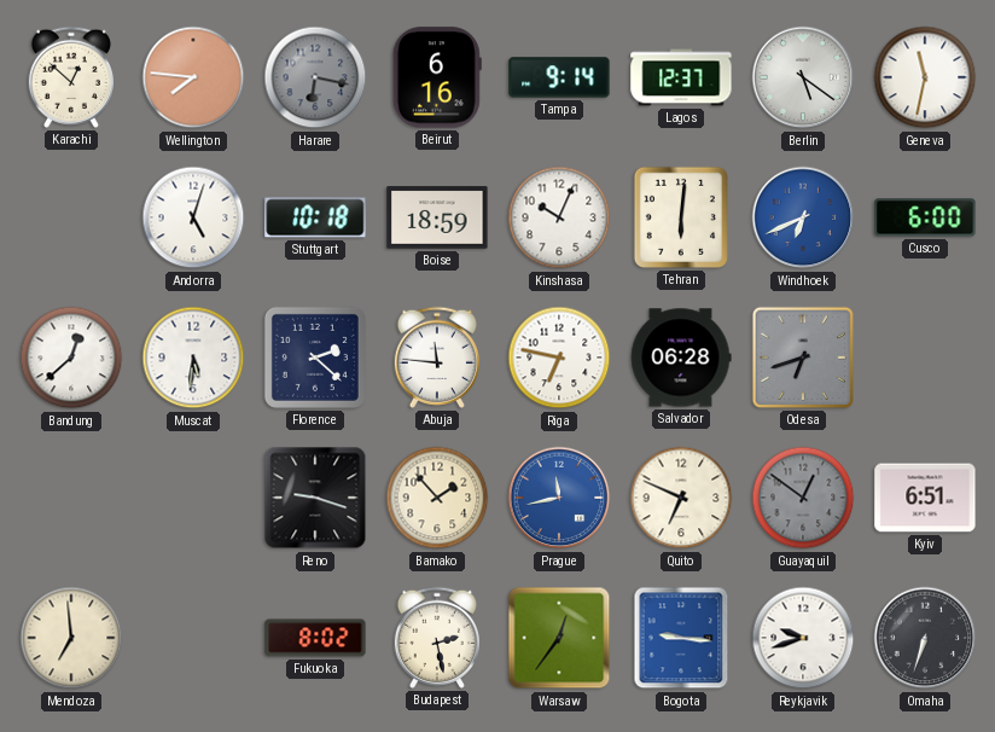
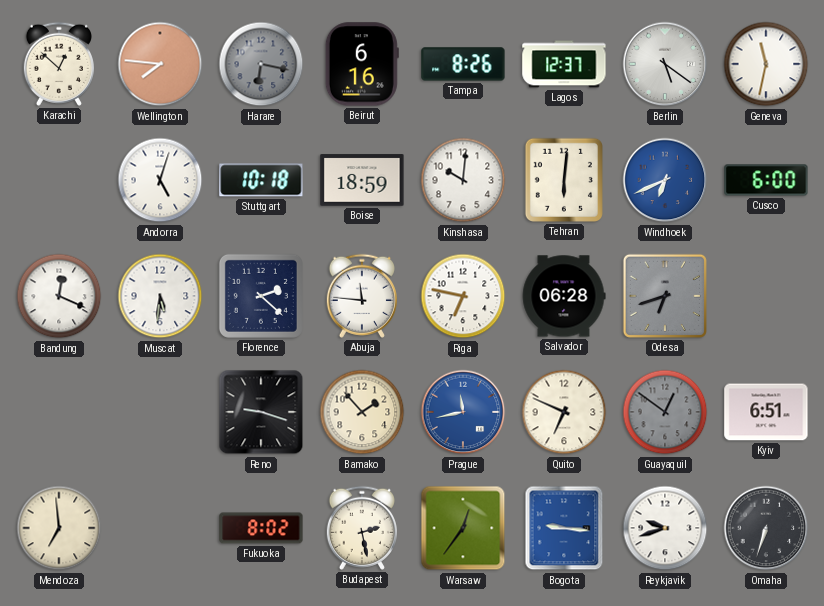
Tampa: 9:14 -> 8:26 (463, 64)
Kinshasa: 10:04 -> 10:01 (463, 180)
Bandung: 12:38 -> 12:19 (59, 296)
